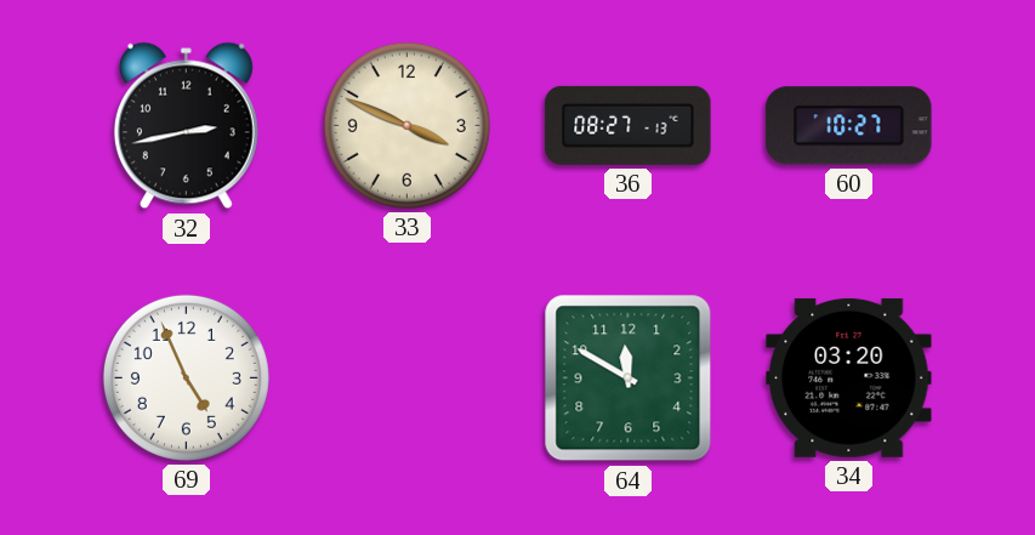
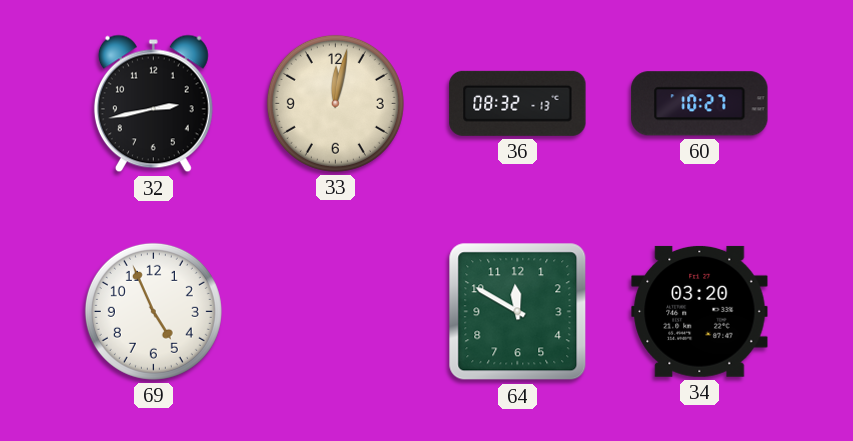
33: 3:49 -> 12:02 (335, 103)
36: 08:27 -> 08:32 (518, 103)
